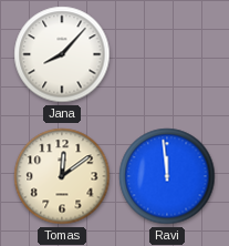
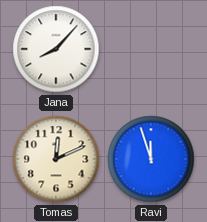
Tomas: 12:09 -> 12:11 (56, 159)
Ravi: 11:59 -> 11:57 (151, 159)
